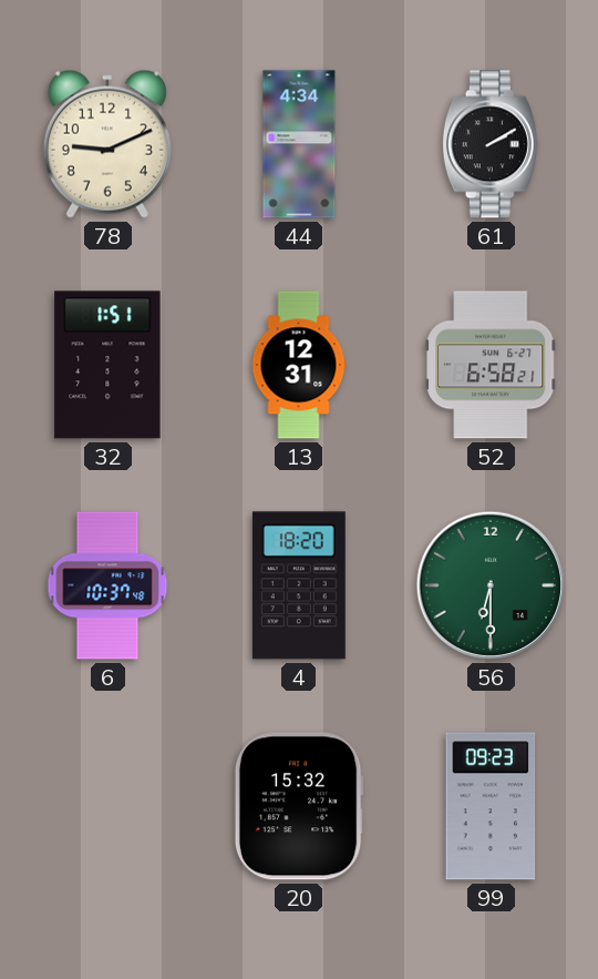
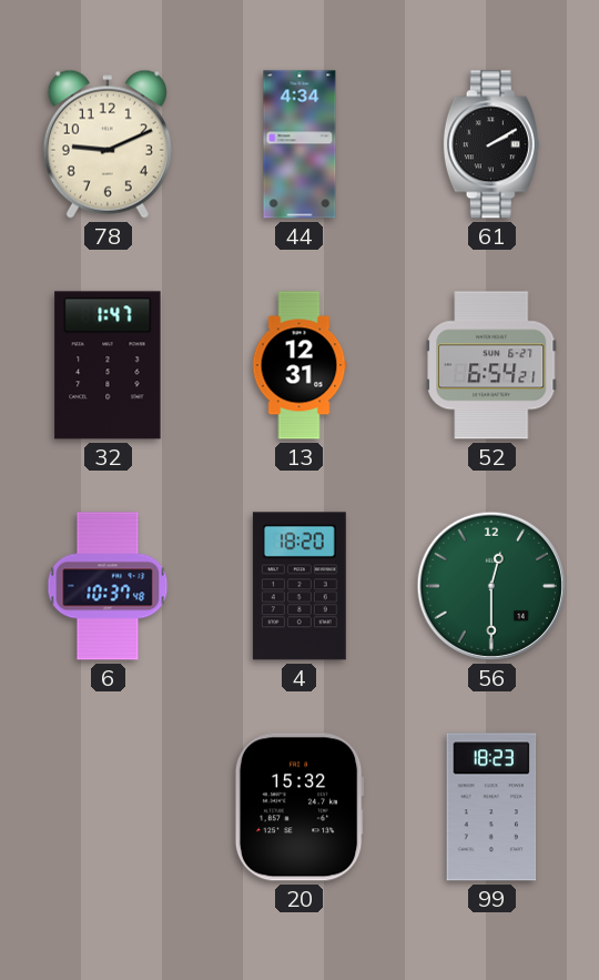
32: 1:51 -> 1:47 (108, 365)
52: 6:58 -> 6:54 (491, 365)
56: 6:30 -> 12:30 (491, 586)
99: 09:23 -> 18:23 (491, 807)
